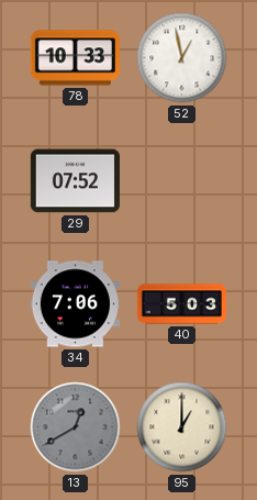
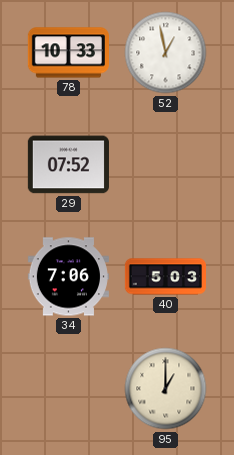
13: 12:40 -> none (76, 427)
